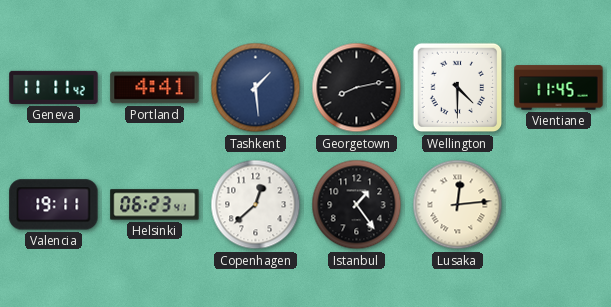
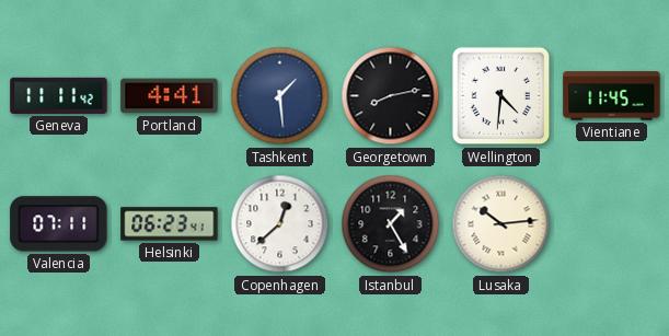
Wellington: 4:30 -> 4:31 (501, 96)
Valencia: 19:11 -> 07:11 (59, 224)
Istanbul: 1:24 -> 1:25 (391, 224)
Lusaka: 12:14 -> 10:14 (501, 224)
